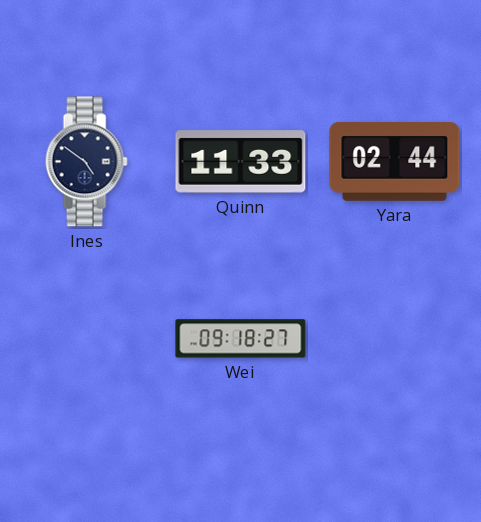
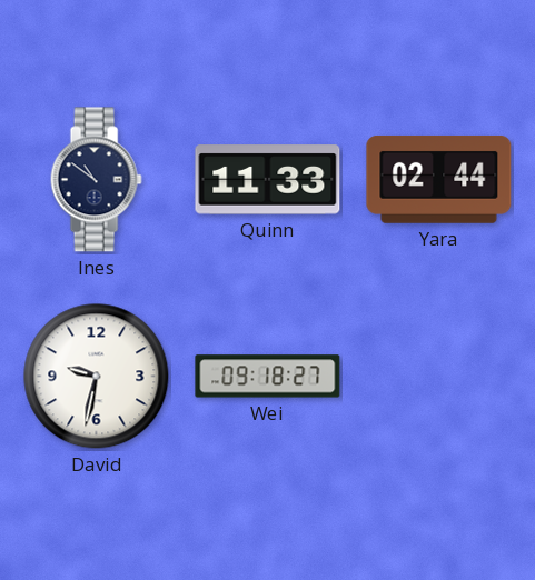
Ines: 4:51 -> 10:51 (96, 180)
David: none -> 9:32 (97, 377)
